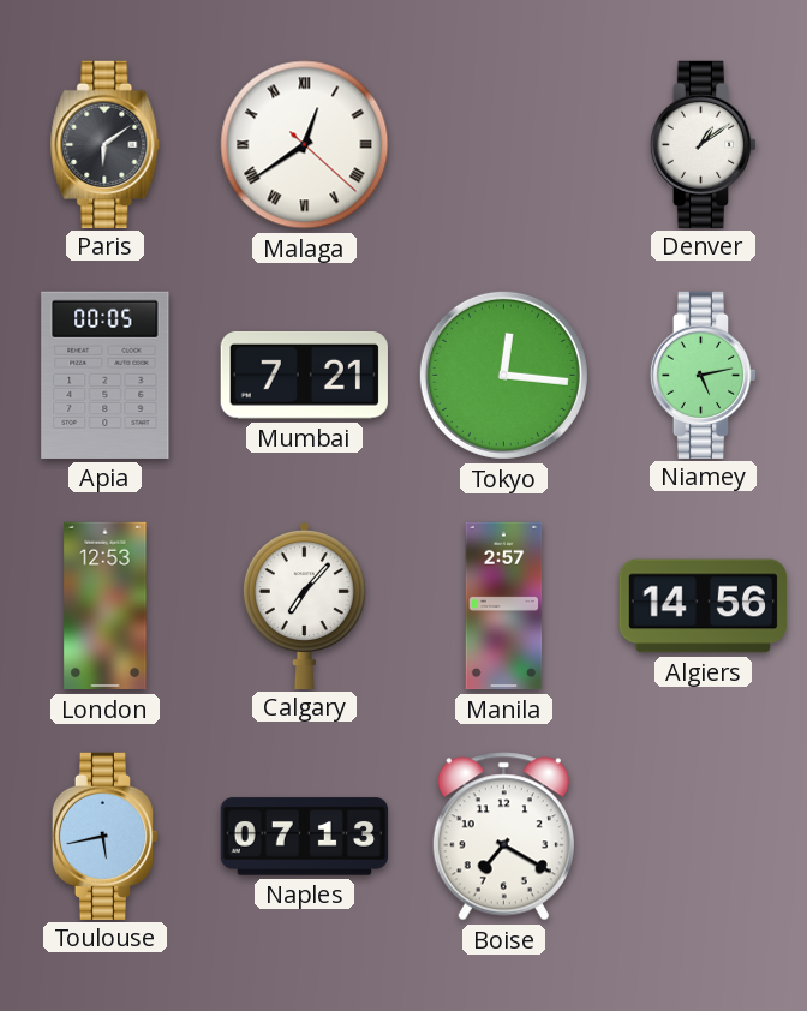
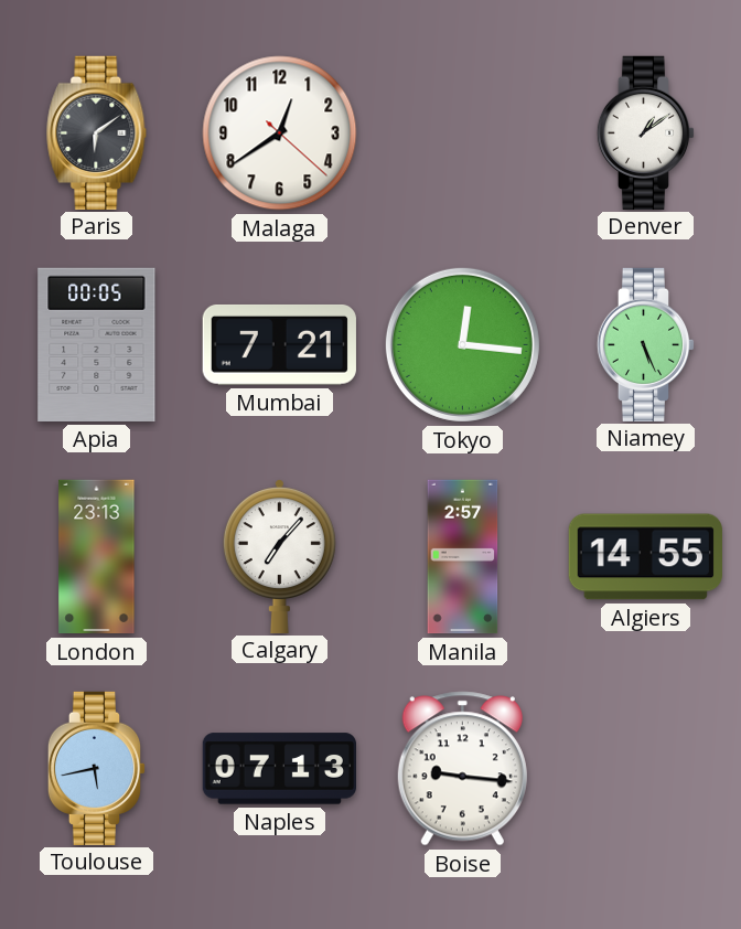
Malaga numerals: Roman -> Arabic (280, 134)
Niamey: 5:13 -> 5:26 (646, 344)
London: 12:53 -> 23:13 (97, 557)
Algiers: 14:56 -> 14:55 (645, 557)
Boise: 7:20 -> 9:16 (462, 769)
